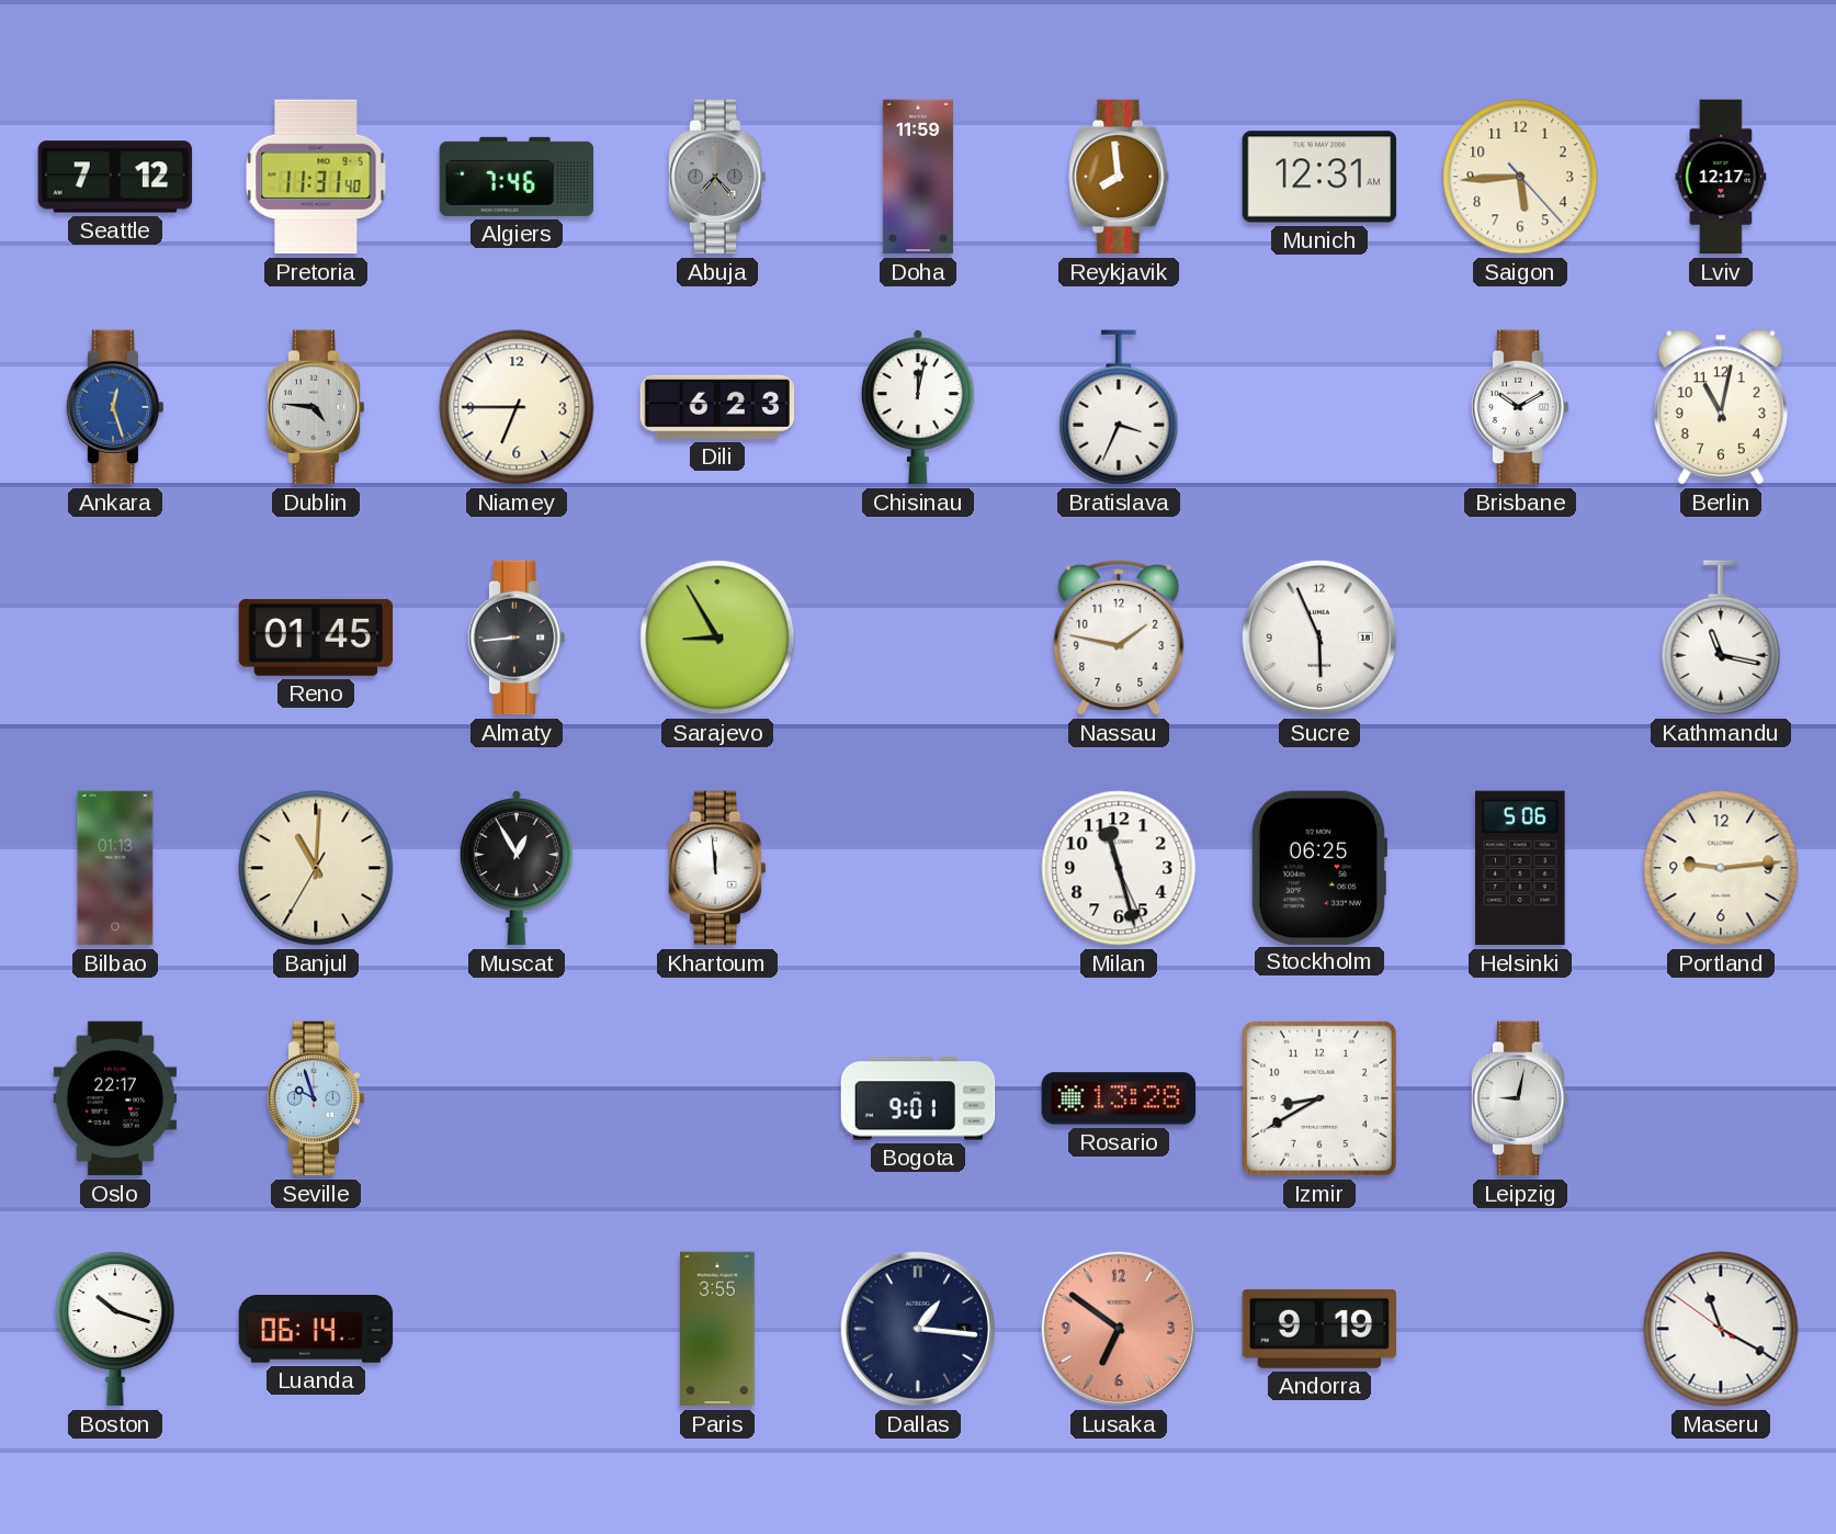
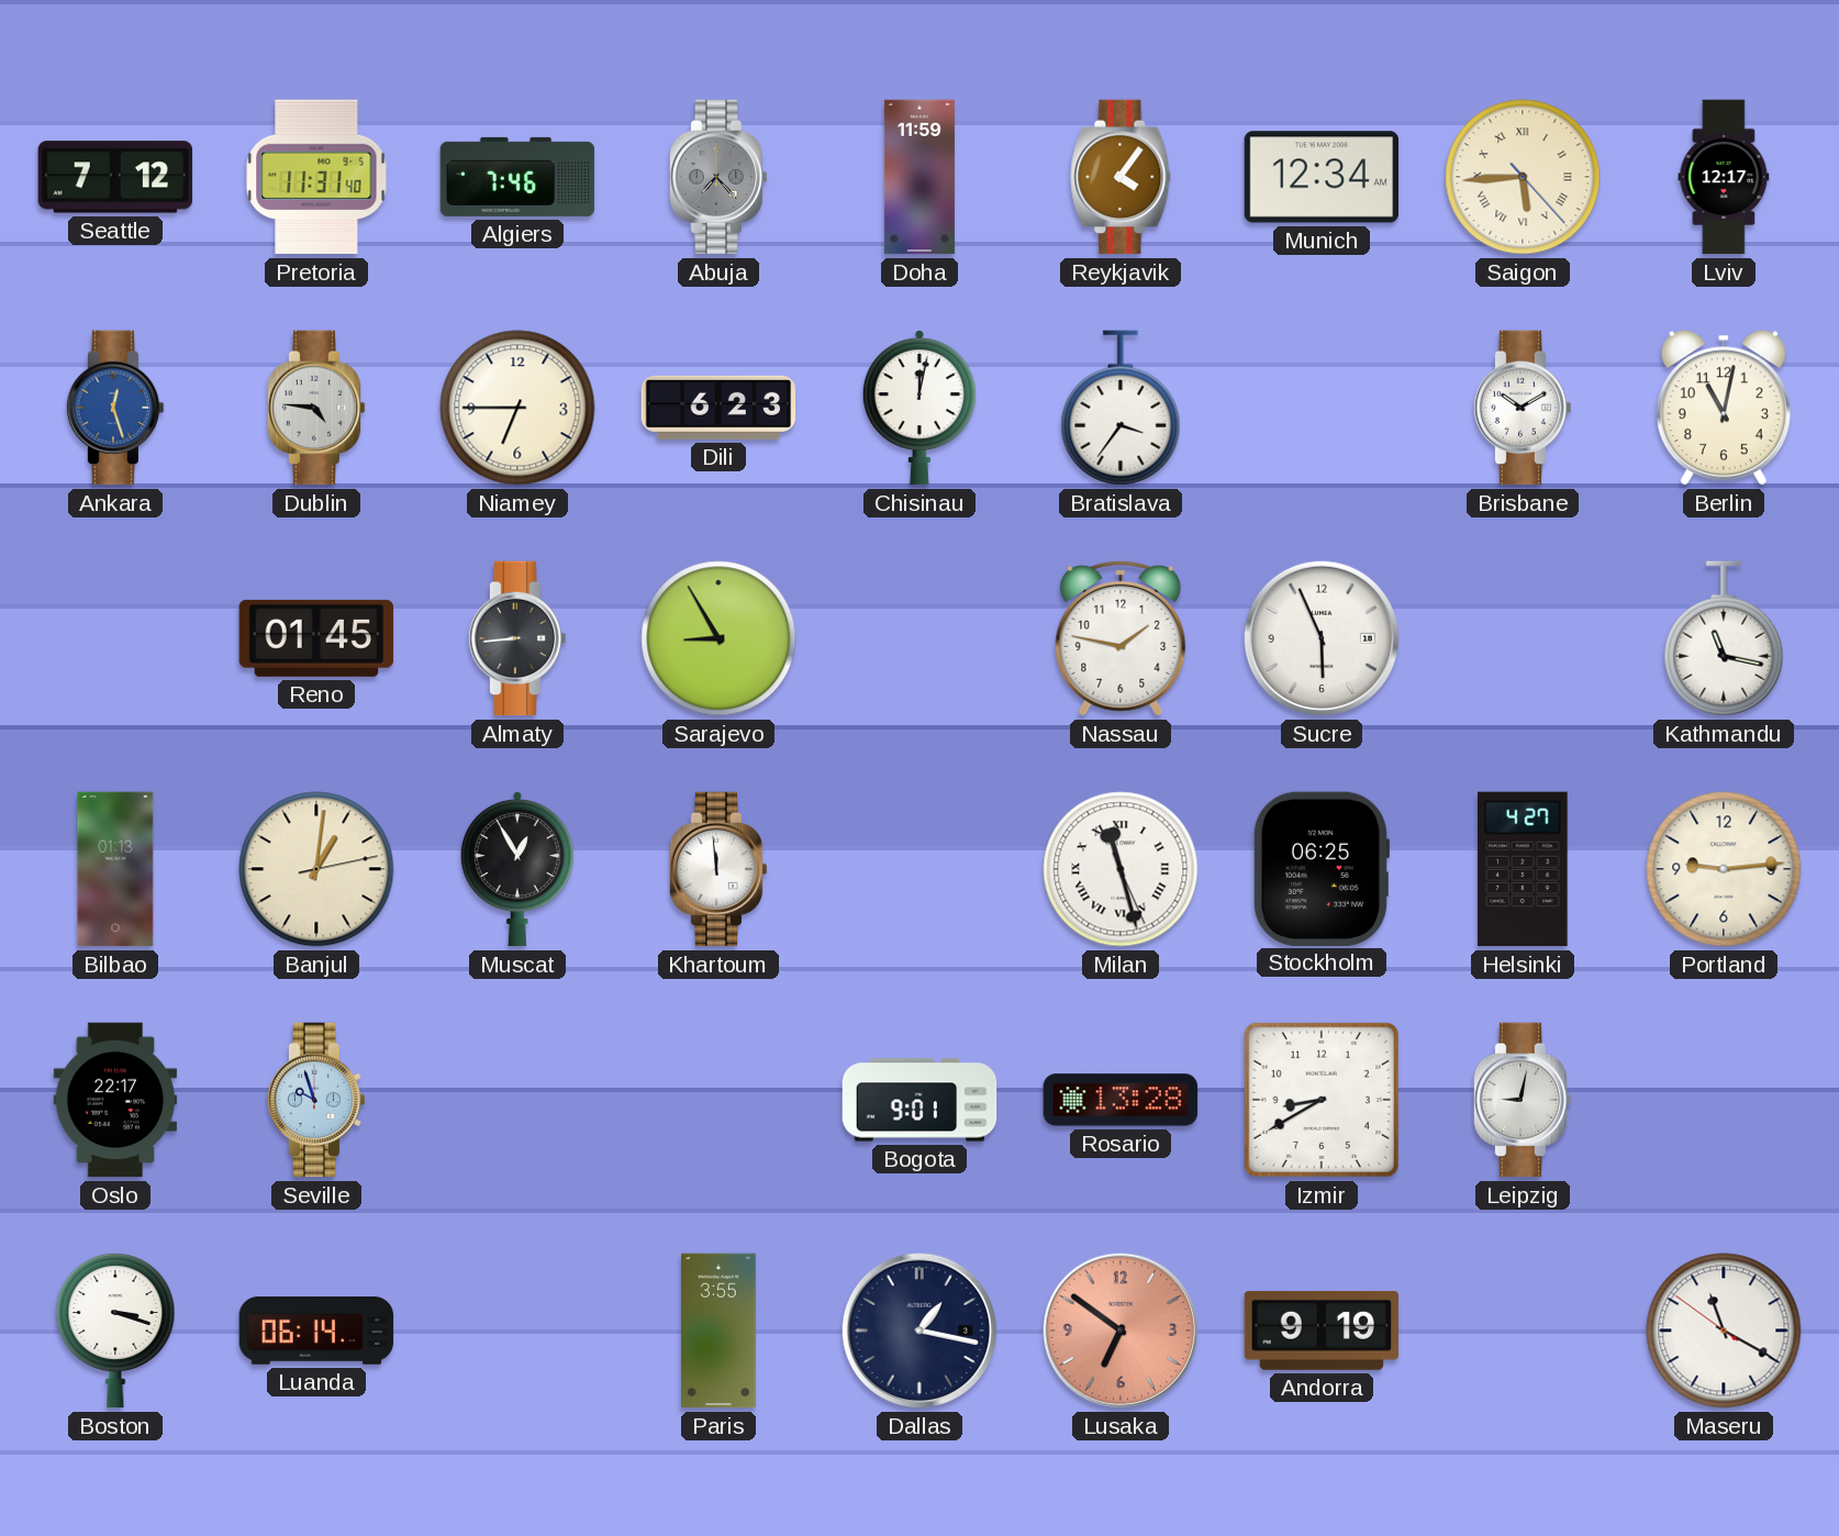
Reykjavik: 7:59 -> 4:06 (1121, 177)
Munich: 12:31 -> 12:34 (1322, 177)
Saigon numerals: Arabic -> Roman (1523, 177)
Bratislava: 3:34 -> 3:36 (1121, 408)
Banjul: 11:00 -> 1:01 (316, 869)
Milan numerals: Arabic -> Roman (1121, 869)
Helsinki: 5:06 -> 4:27 (1523, 869)
Boston: 10:18 -> 3:18 (115, 1331)
Dallas: 1:16 -> 1:17 (919, 1331)
